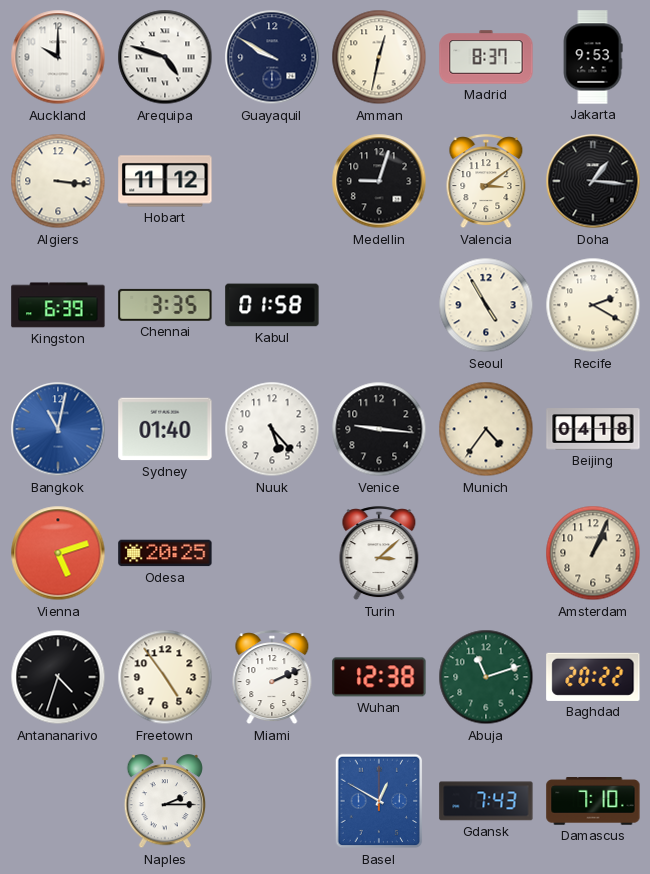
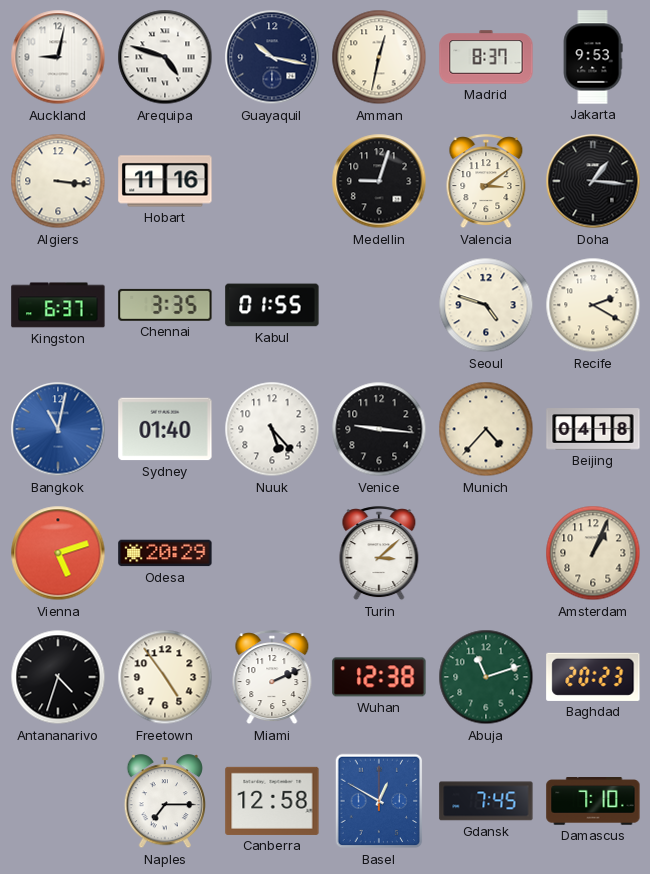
Auckland: 10:00 -> 9:02 (58, 57)
Guayaquil: 9:50 -> 10:17 (272, 57)
Hobart: 11:12 -> 11:16 (165, 181)
Kingston: 6:39 -> 6:37 (58, 305)
Kabul: 01:58 -> 01:55 (272, 305)
Seoul: 4:55 -> 4:48 (486, 305)
Munich: 4:36 -> 4:37 (486, 429)
Odesa: 20:25 -> 20:29 (165, 553)
Baghdad: 20:22 -> 20:23 (593, 677)
Naples: 2:15 -> 7:15 (164, 802)
Canberra: none -> 12:58 (272, 801)
Gdansk: 7:43 -> 7:45 (486, 801)
